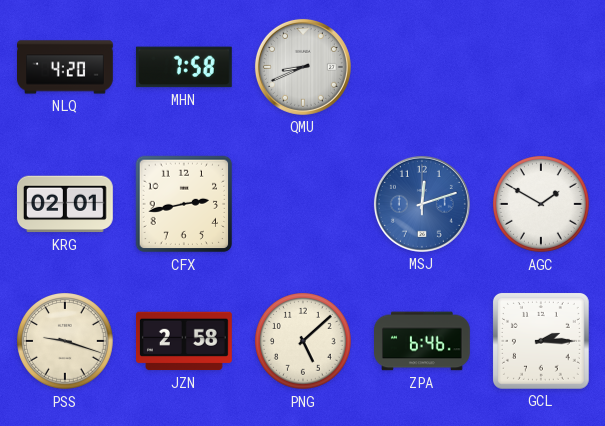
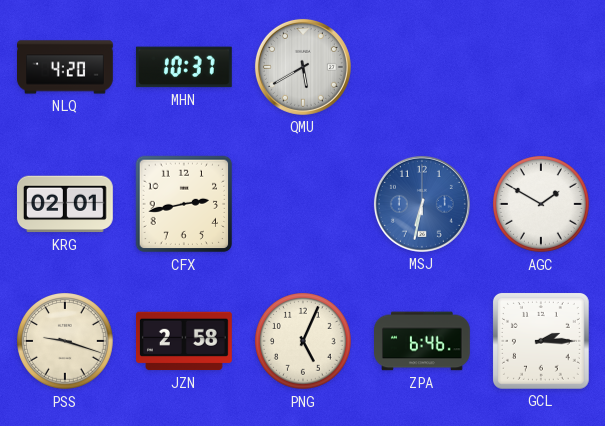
MHN: 7:58 -> 10:37 (184, 67)
QMU: 8:41 -> 5:40 (303, 67)
MSJ: 12:12 -> 6:32 (422, 204)
PNG: 5:08 -> 5:04 (304, 342)
